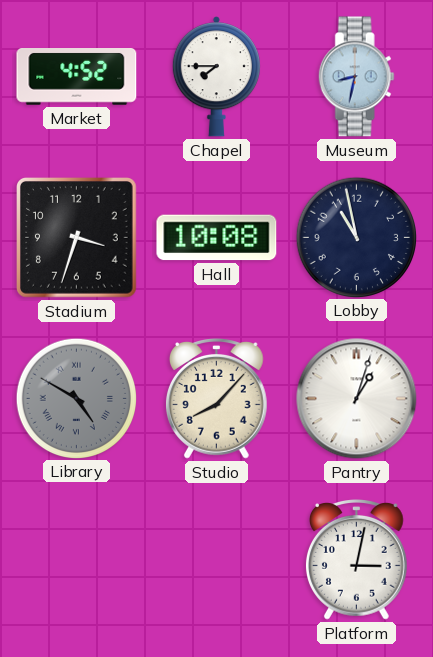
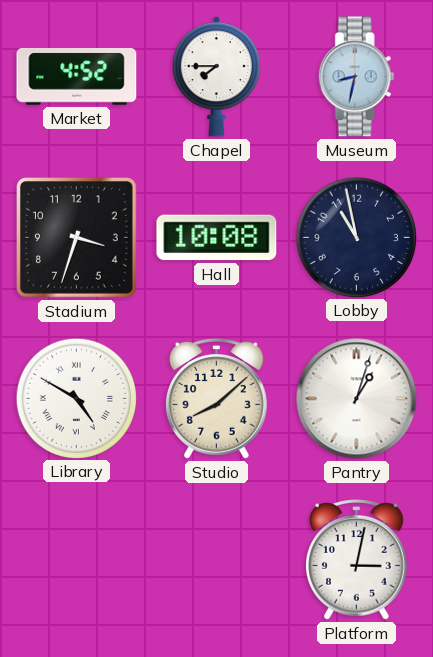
Library dial: grey -> white (76, 398)
Studio: 8:07 -> 8:08 (217, 399)
